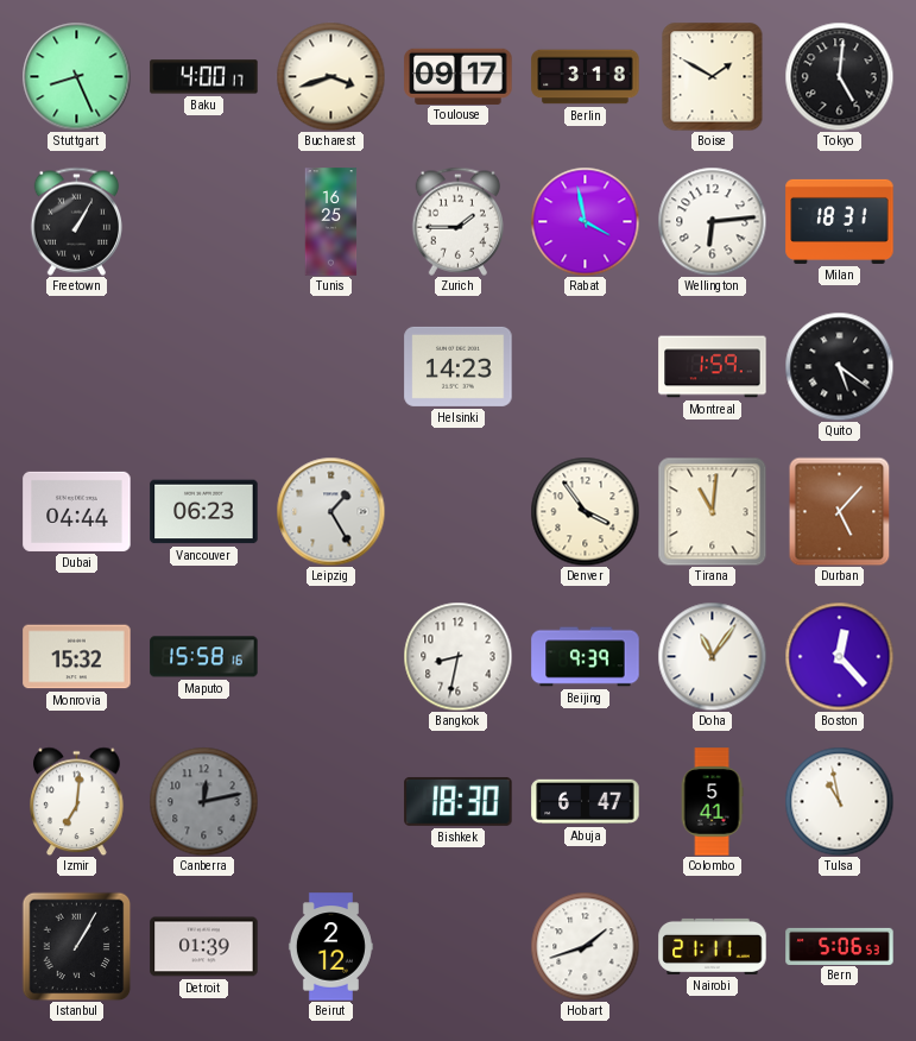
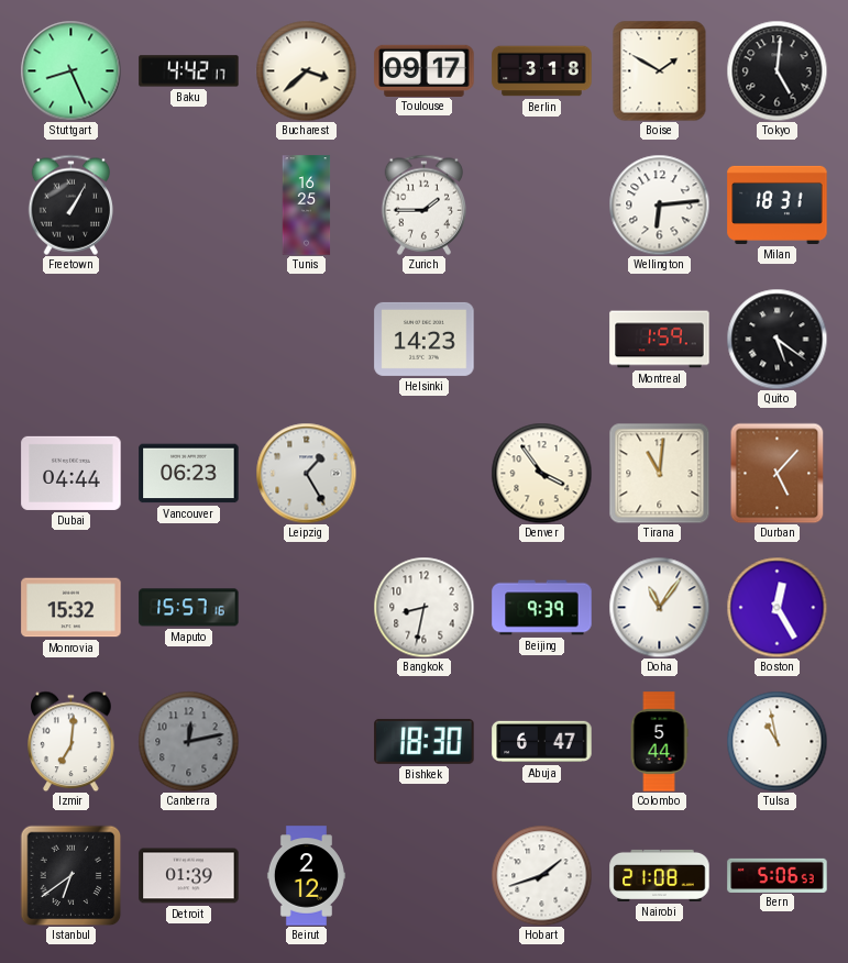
Baku: 4:00 -> 4:42 (189, 71)
Bucharest: 3:42 -> 3:38 (306, 70)
Rabat: 3:58 -> none (585, 221)
Maputo: 15:58 -> 15:57 (189, 608)
Boston: 12:23 -> 12:25 (777, 607)
Colombo: 5:41 -> 5:44 (659, 742)
Istanbul: 1:05 -> 6:39 (70, 875)
Nairobi: 21:11 -> 21:08 (660, 875)
